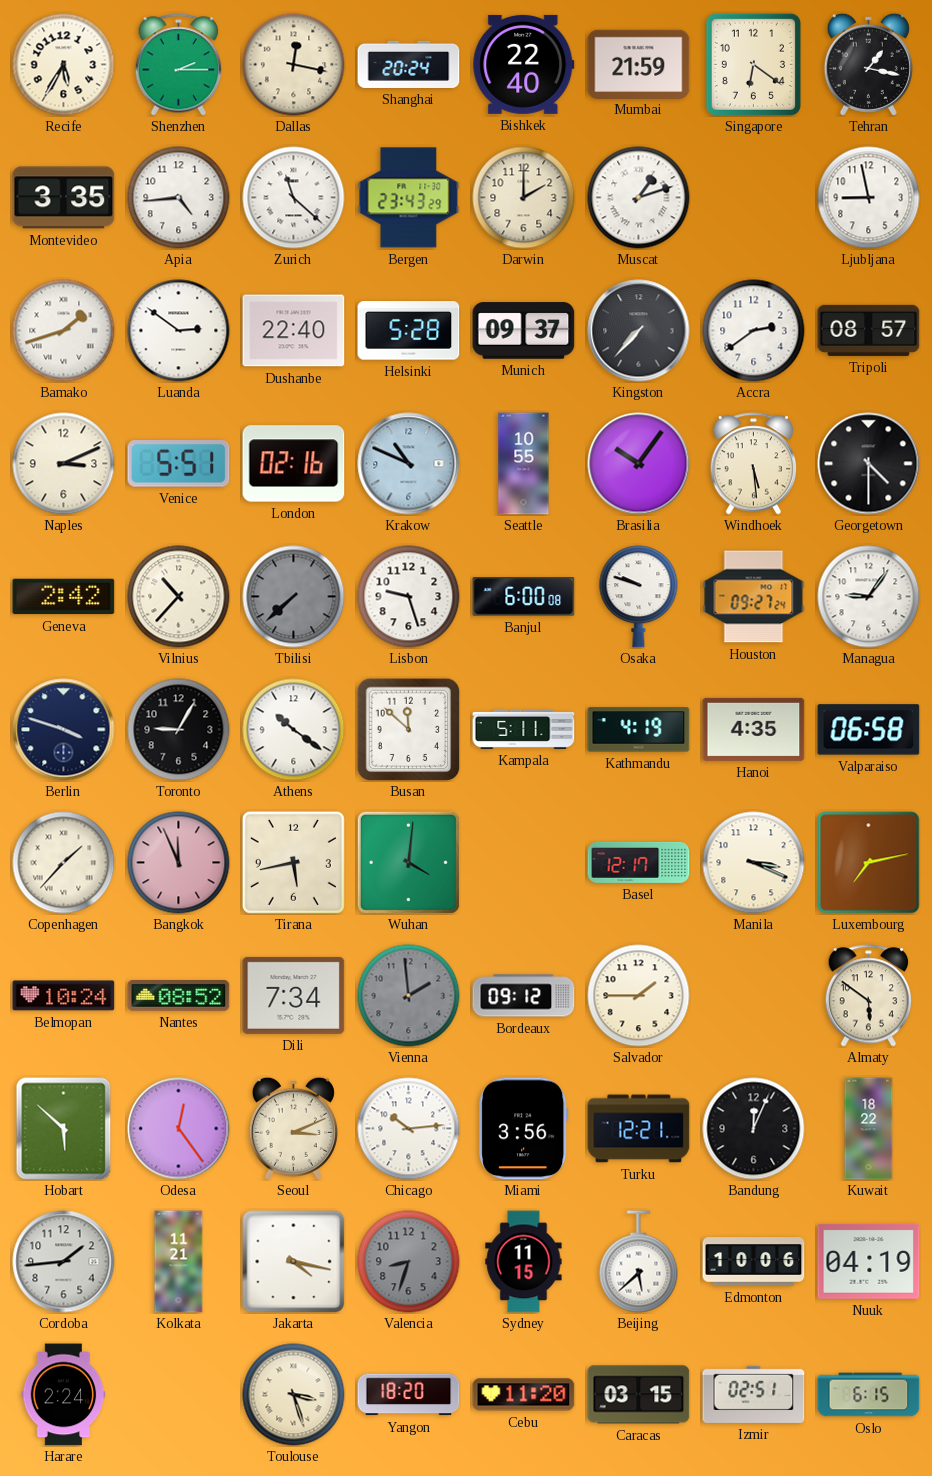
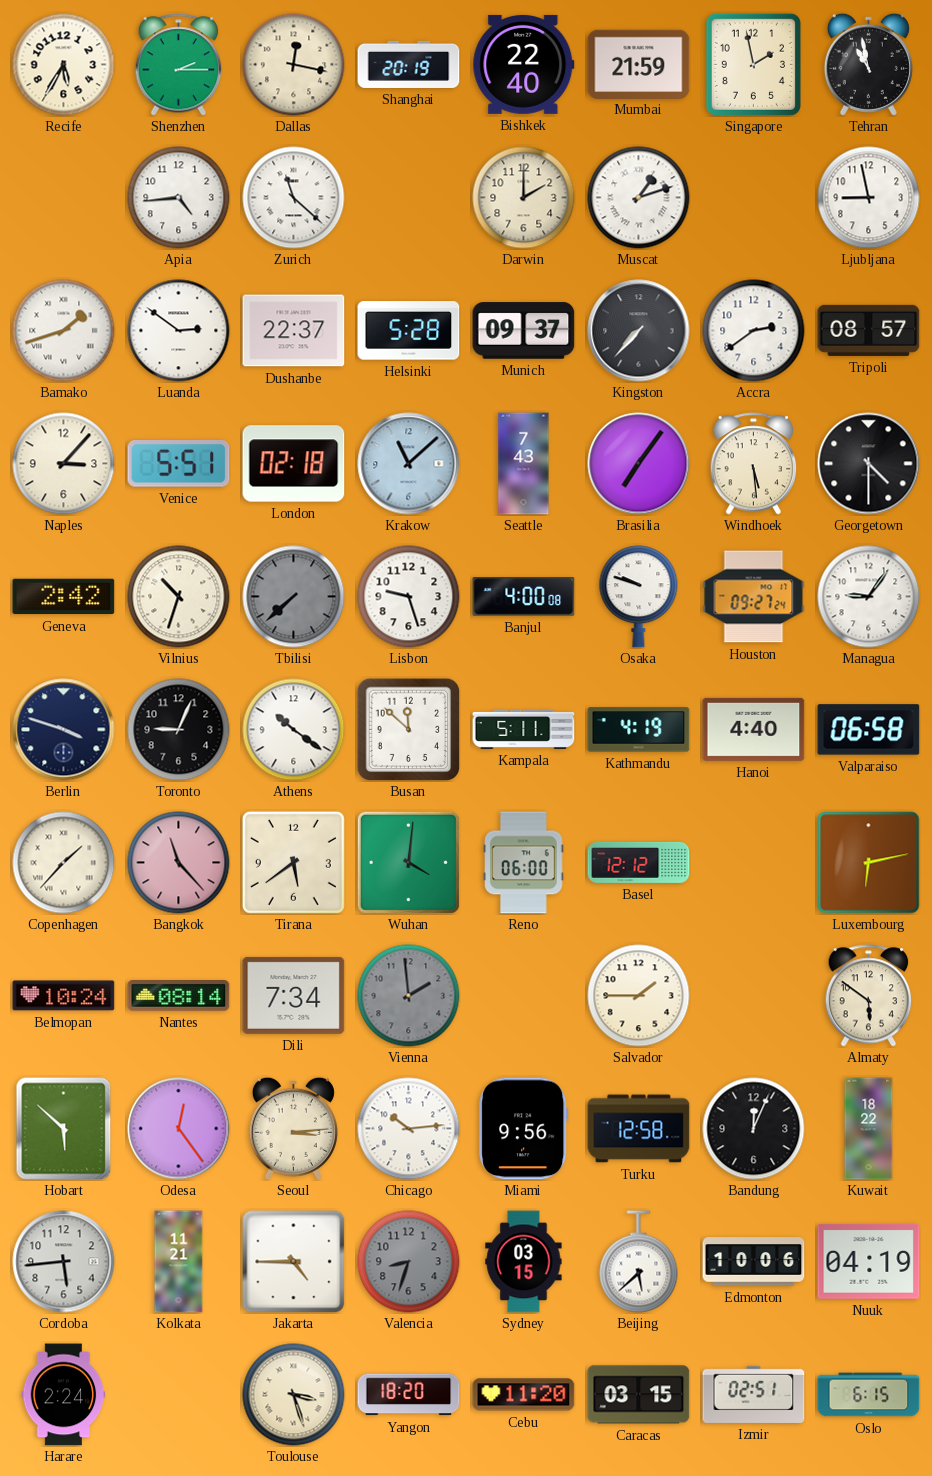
Shanghai: 20:24 -> 20:19 (409, 64)
Singapore: 6:21 -> 1:58 (753, 64)
Tehran: 1:17 -> 10:58 (868, 64)
Montevideo: 3:35 -> none (64, 198)
Bergen: 23:43 -> none (409, 198)
Dushanbe: 22:40 -> 22:37 (294, 331)
Naples: 3:11 -> 3:07 (64, 464)
London: 02:16 -> 02:18 (294, 464)
Krakow: 10:49 -> 11:08 (409, 464)
Seattle: 10:55 -> 7:43 (524, 464)
Brasilia: 10:06 -> 7:06 (639, 464)
Vilnius: 10:37 -> 10:33 (179, 597)
Banjul: 6:00 -> 4:00 (524, 597)
Toronto: 9:05 -> 9:04 (179, 730)
Hanoi: 4:35 -> 4:40 (754, 729)
Bangkok: 11:56 -> 11:23 (179, 863)
Tirana: 5:43 -> 5:39 (293, 862)
Reno: none -> 06:00 (524, 863)
Basel: 12:17 -> 12:12 (639, 862)
Manila: 3:19 -> none (754, 863)
Luxembourg: 7:13 -> 6:13 (869, 863)
Nantes: 08:52 -> 08:14 (179, 996)
Bordeaux: 09:12 -> none (524, 996)
Seoul: 3:11 -> 3:14 (293, 1128)
Miami: 3:56 -> 9:56 (524, 1129)
Turku: 12:21 -> 12:58 (639, 1129)
Cordoba: 1:44 -> 5:44 (64, 1262)
Jakarta: 4:17 -> 4:45 (294, 1262)
Sydney: 11:15 -> 03:15 (524, 1262)
